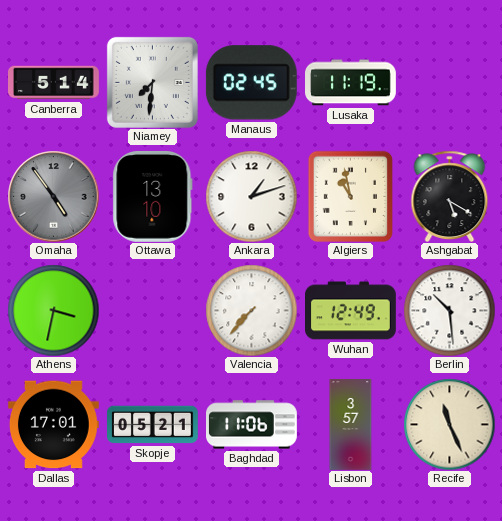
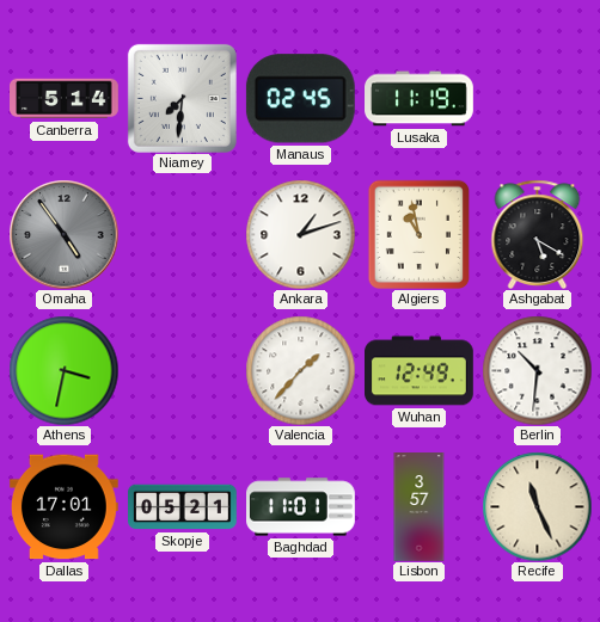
Ottawa: 13:10 -> none (153, 196)
Valencia: 7:37 -> 1:37 (300, 370)
Berlin: 10:29 -> 10:31 (537, 370)
Baghdad: 11:06 -> 11:01 (301, 507)
